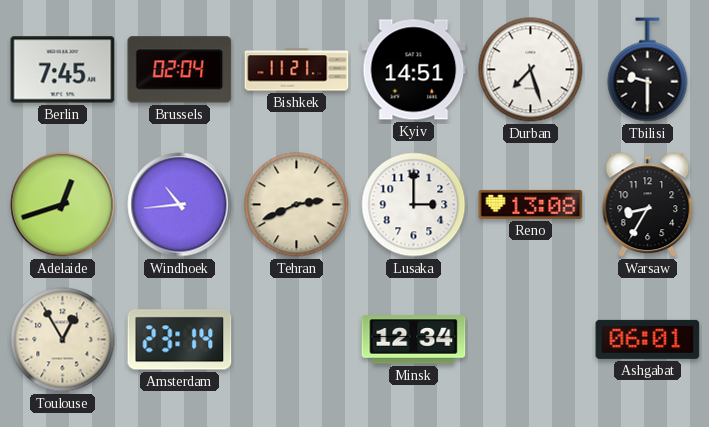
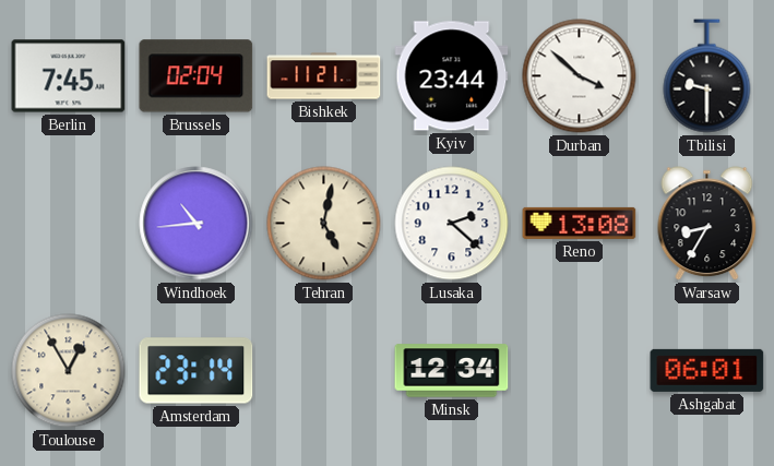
Kyiv: 14:51 -> 23:44 (452, 76)
Durban: 7:27 -> 3:52 (580, 76)
Adelaide: 12:42 -> none (63, 205)
Tehran: 2:41 -> 5:02 (324, 224)
Lusaka: 3:00 -> 2:22 (452, 224)
